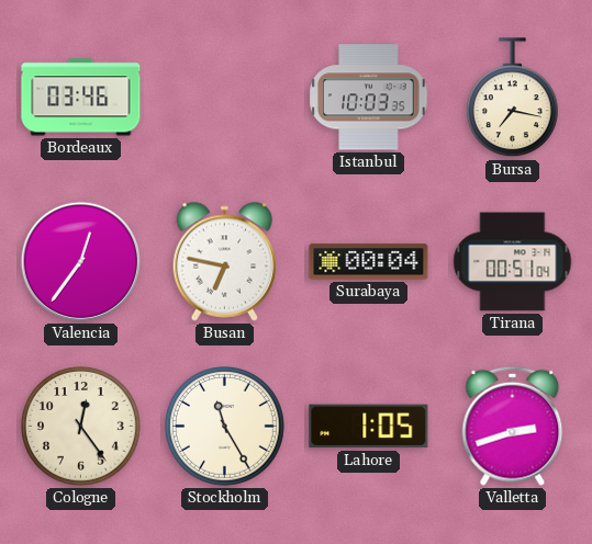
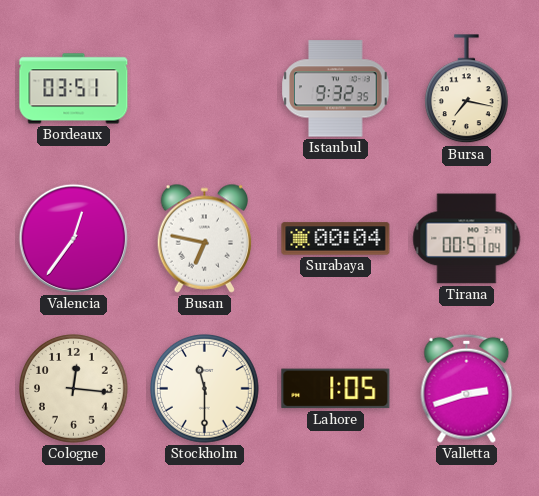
Bordeaux: 03:46 -> 03:51 (74, 89)
Istanbul: 10:03 -> 9:32 (336, 89)
Cologne: 12:24 -> 12:16 (74, 389)
Stockholm: 11:25 -> 11:30 (205, 389)
